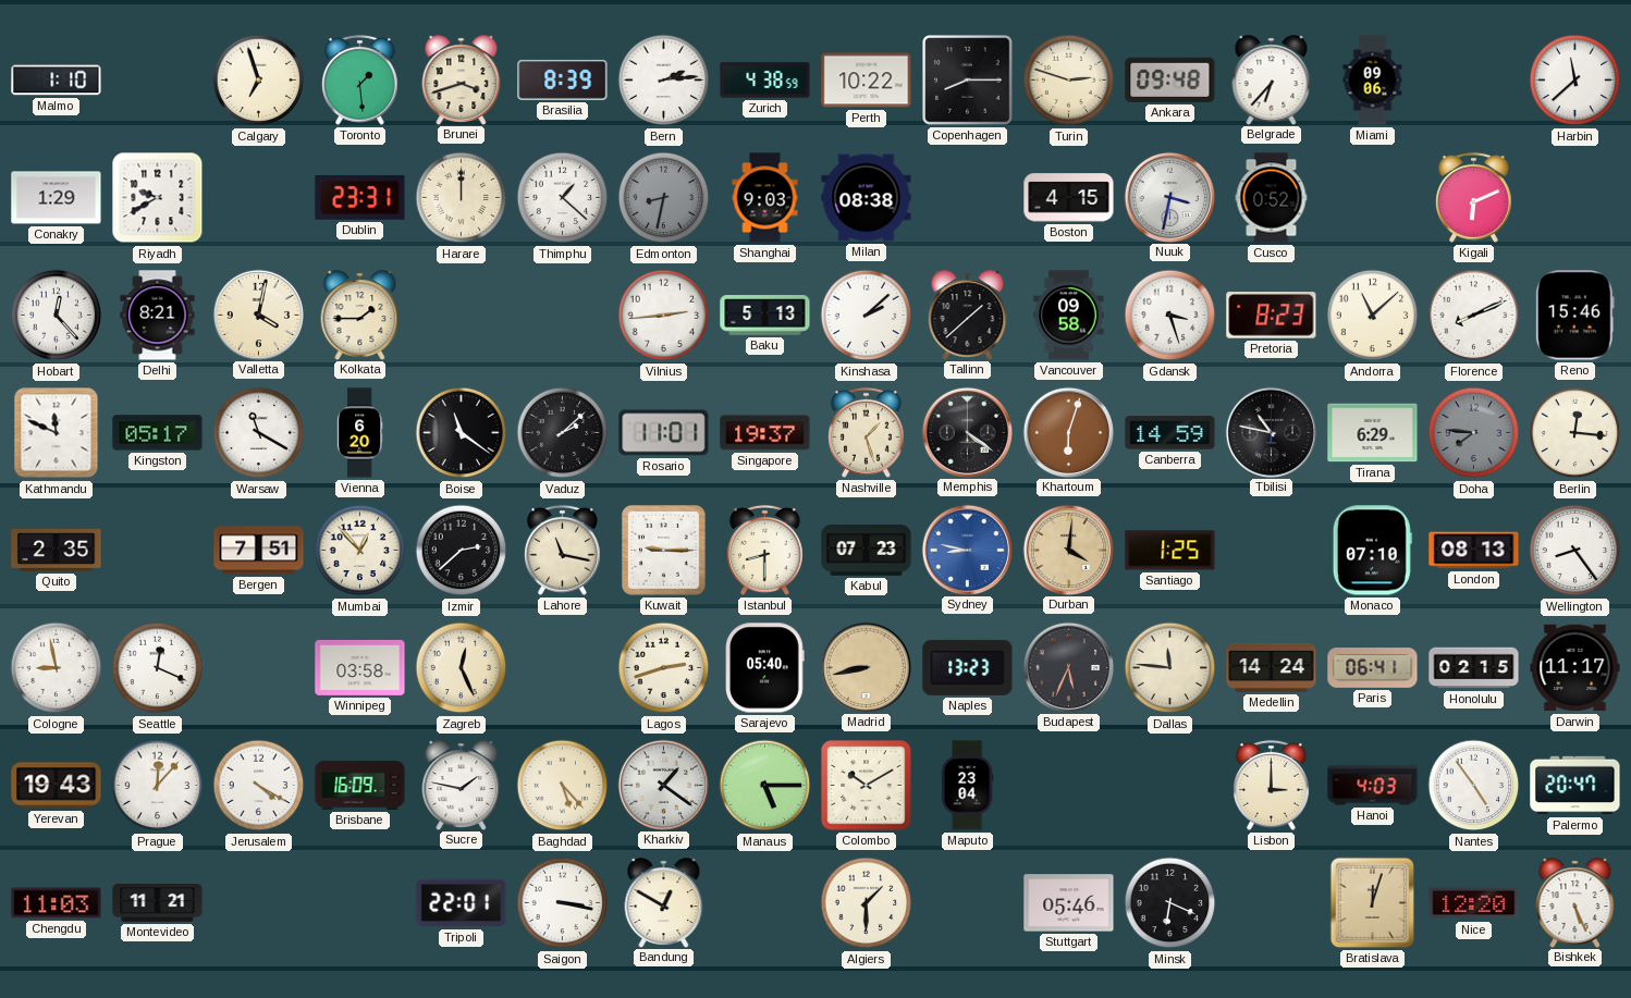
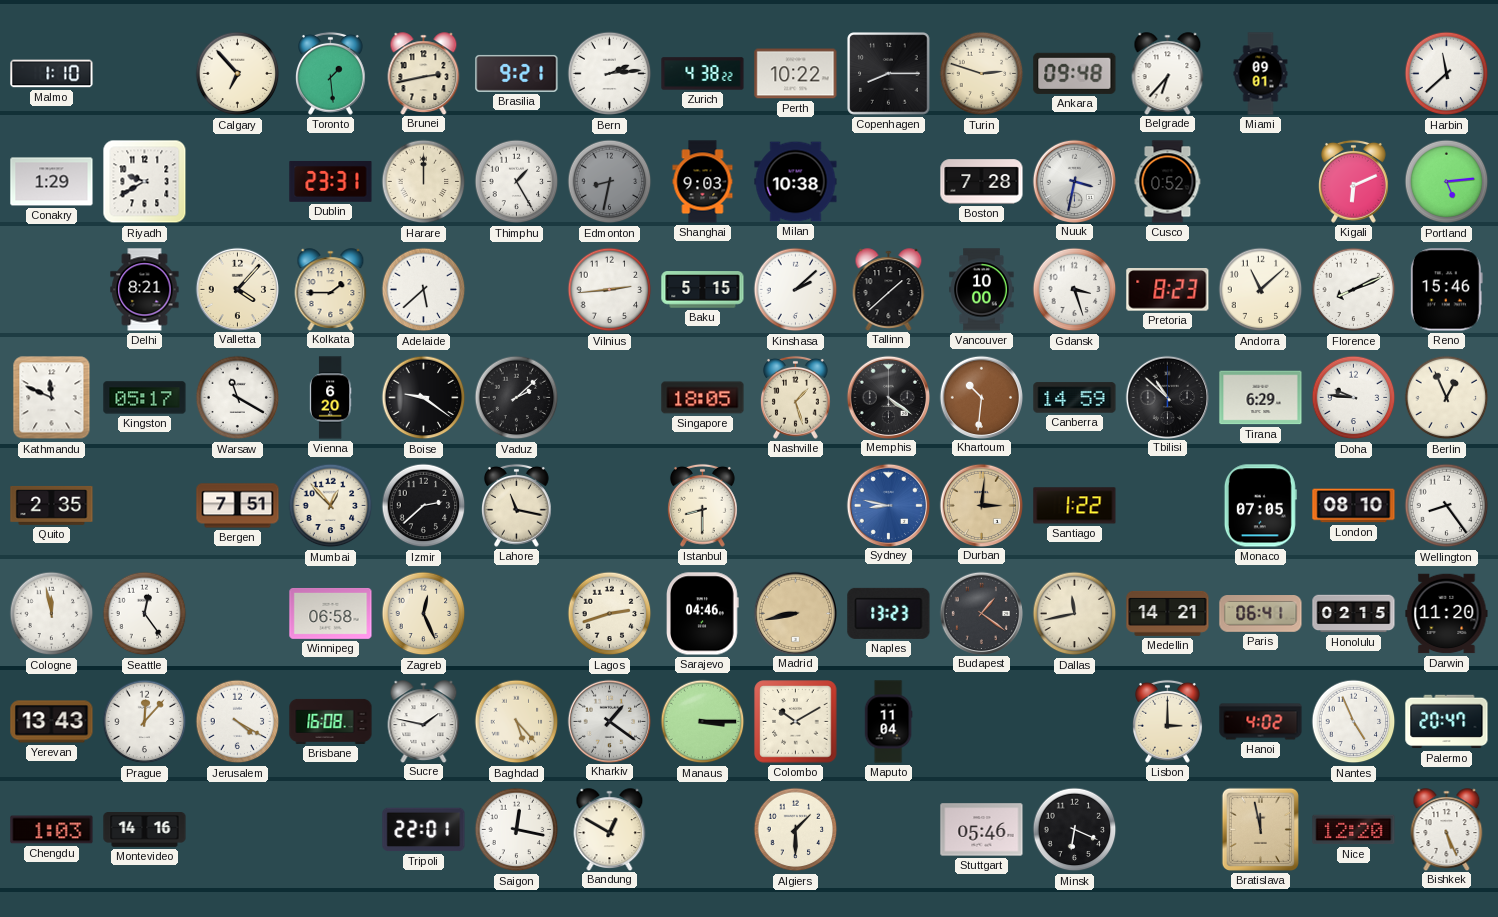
Calgary: 6:57 -> 6:53 (238, 74)
Brunei: 3:42 -> 2:43 (424, 73)
Brasilia: 8:39 -> 9:21 (517, 73)
Zurich: 4:38:59 -> 4:38:22 (703, 74)
Miami: 09:06 -> 09:01 (1261, 74)
Thimphu: 1:22 -> 1:25 (517, 182)
Milan: 08:38 -> 10:38 (796, 182)
Boston: 4:15 -> 7:28 (982, 182)
Portland: none -> 5:14 (1447, 182)
Hobart: 12:23 -> none (57, 316)
Valletta: 4:02 -> 4:07 (237, 289)
Adelaide: none -> 5:38 (424, 290)
Baku: 5:13 -> 5:15 (703, 290)
Vancouver: 09:58 -> 10:00 (982, 290)
Boise: 11:21 -> 9:21 (424, 398)
Rosario: 11:01 -> none (664, 433)
Singapore: 19:37 -> 18:05 (703, 398)
Khartoum: 6:03 -> 10:31 (981, 397)
Tbilisi: 10:47 -> 10:52 (1167, 397)
Doha: 7:46 -> 9:46 (1354, 398)
Doha dial: grey -> white (1354, 398)
Berlin: 12:16 -> 12:56 (1447, 398)
Kuwait: 9:15 -> none (664, 551)
Kabul: 07:23 -> none (867, 551)
Durban: 4:01 -> 3:01 (981, 505)
Santiago: 1:25 -> 1:22 (1075, 506)
Monaco: 07:10 -> 07:05 (1260, 506)
London: 08:13 -> 08:10 (1354, 506)
Cologne: 8:58 -> 11:58 (52, 614)
Seattle: 12:19 -> 12:24 (145, 614)
Winnipeg: 03:58 -> 06:58 (331, 613)
Sarajevo: 05:40 -> 04:46 (703, 614)
Budapest: 5:34 -> 1:21 (981, 613)
Dallas: 11:46 -> 11:43 (1075, 614)
Medellin: 14:24 -> 14:21 (1168, 613)
Darwin: 11:17 -> 11:20 (1447, 614)
Yerevan: 19:43 -> 13:43 (52, 722)
Brisbane: 16:09 -> 16:08 (331, 721)
Manaus: 5:15 -> 3:15 (703, 722)
Maputo: 23:04 -> 11:04 (888, 722)
Hanoi: 4:03 -> 4:02 (1261, 722)
Nantes: 4:54 -> 4:56 (1354, 722)
Chengdu: 11:03 -> 1:03 (52, 830)
Montevideo: 11:21 -> 14:16 (145, 830)
Saigon: 3:17 -> 12:17 (517, 830)
Bratislava: 12:03 -> 11:58 (1260, 829)
